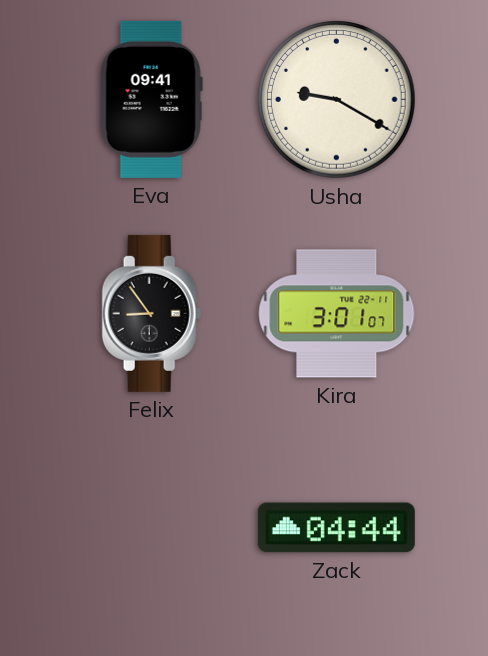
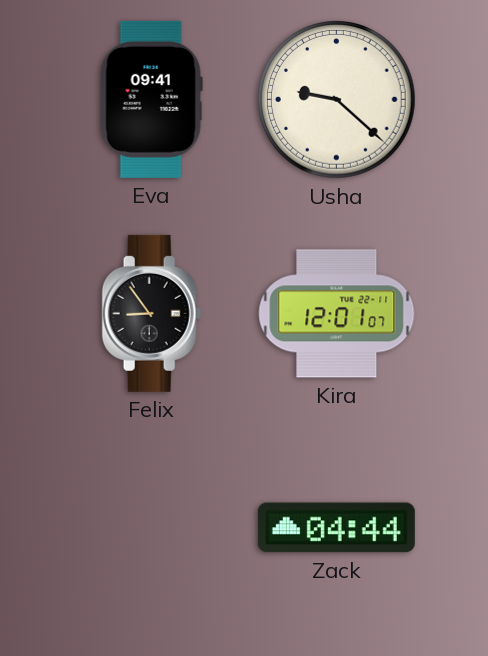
Usha: 9:20 -> 9:22 (337, 100)
Kira: 3:01 -> 12:01 (337, 314)
